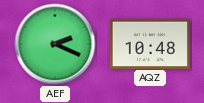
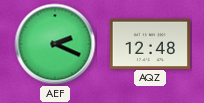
AQZ: 10:48 -> 12:48 (149, 43)
